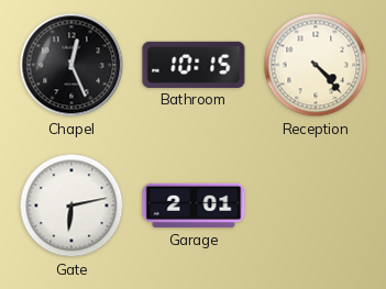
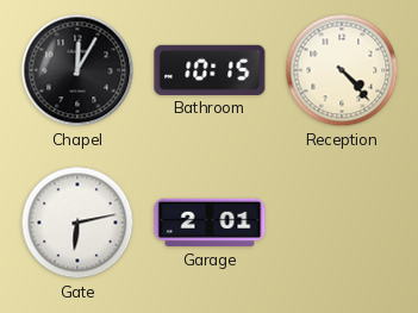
Chapel: 12:26 -> 12:05 (77, 70)
